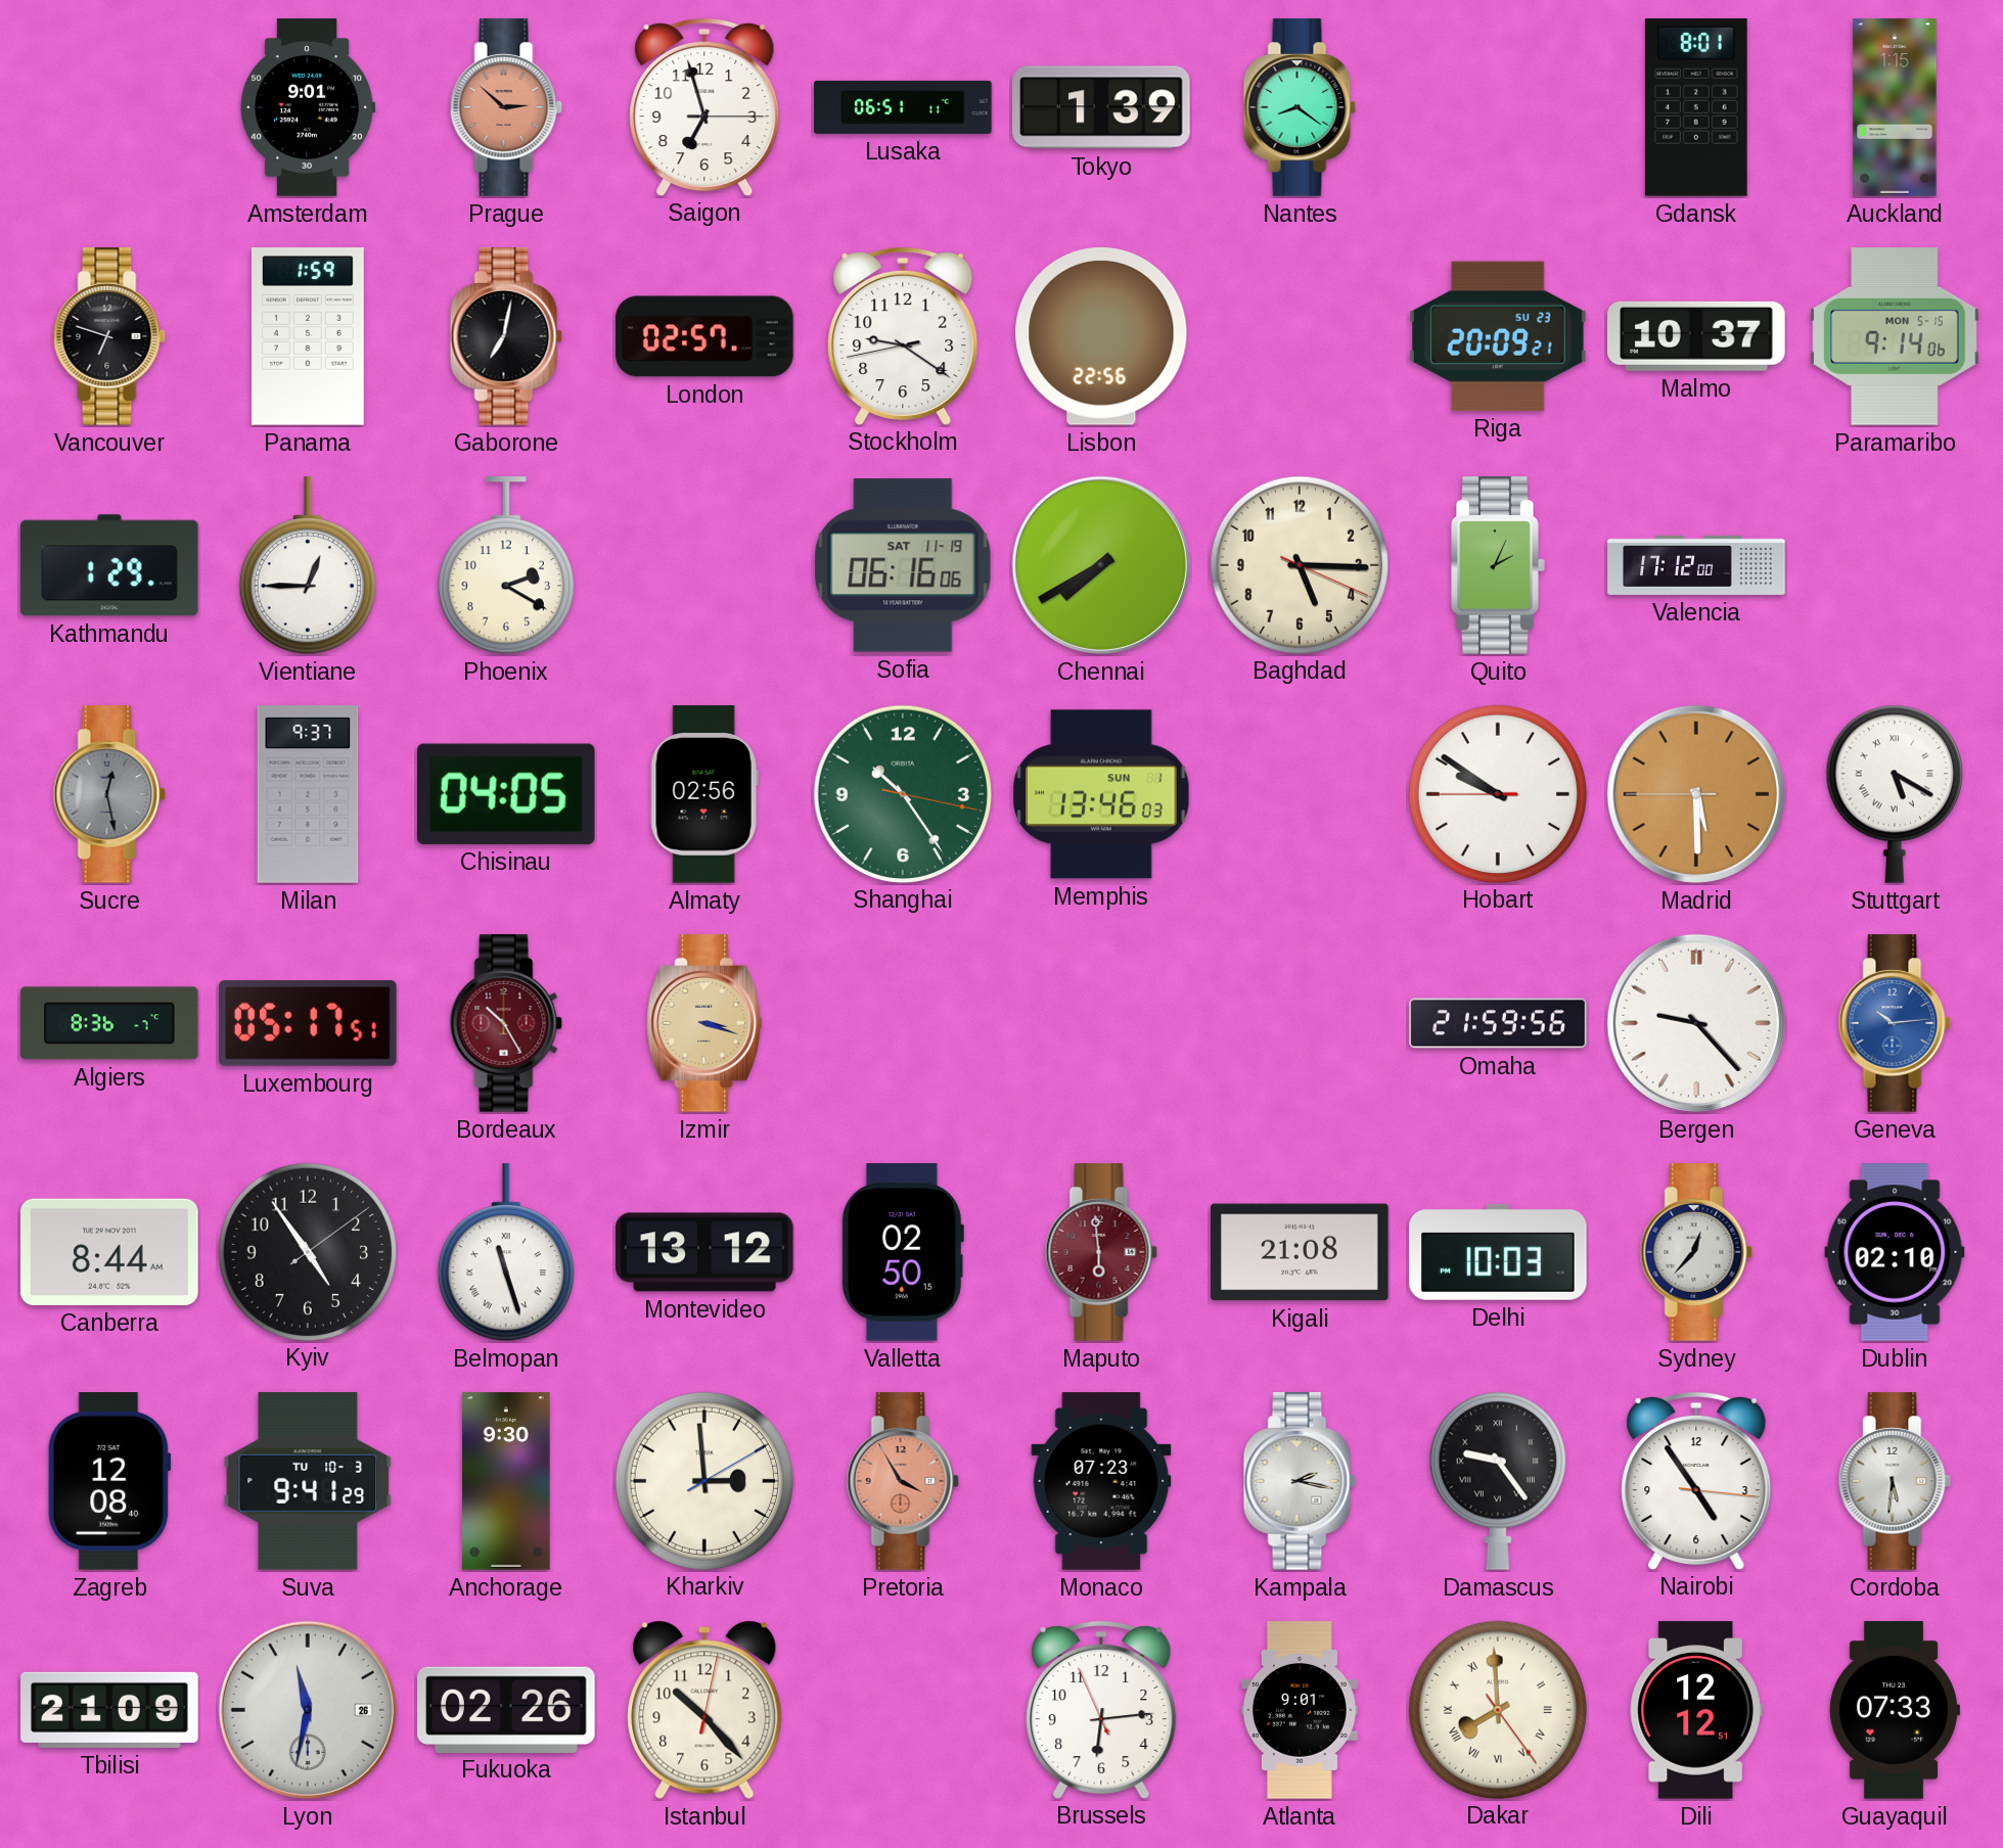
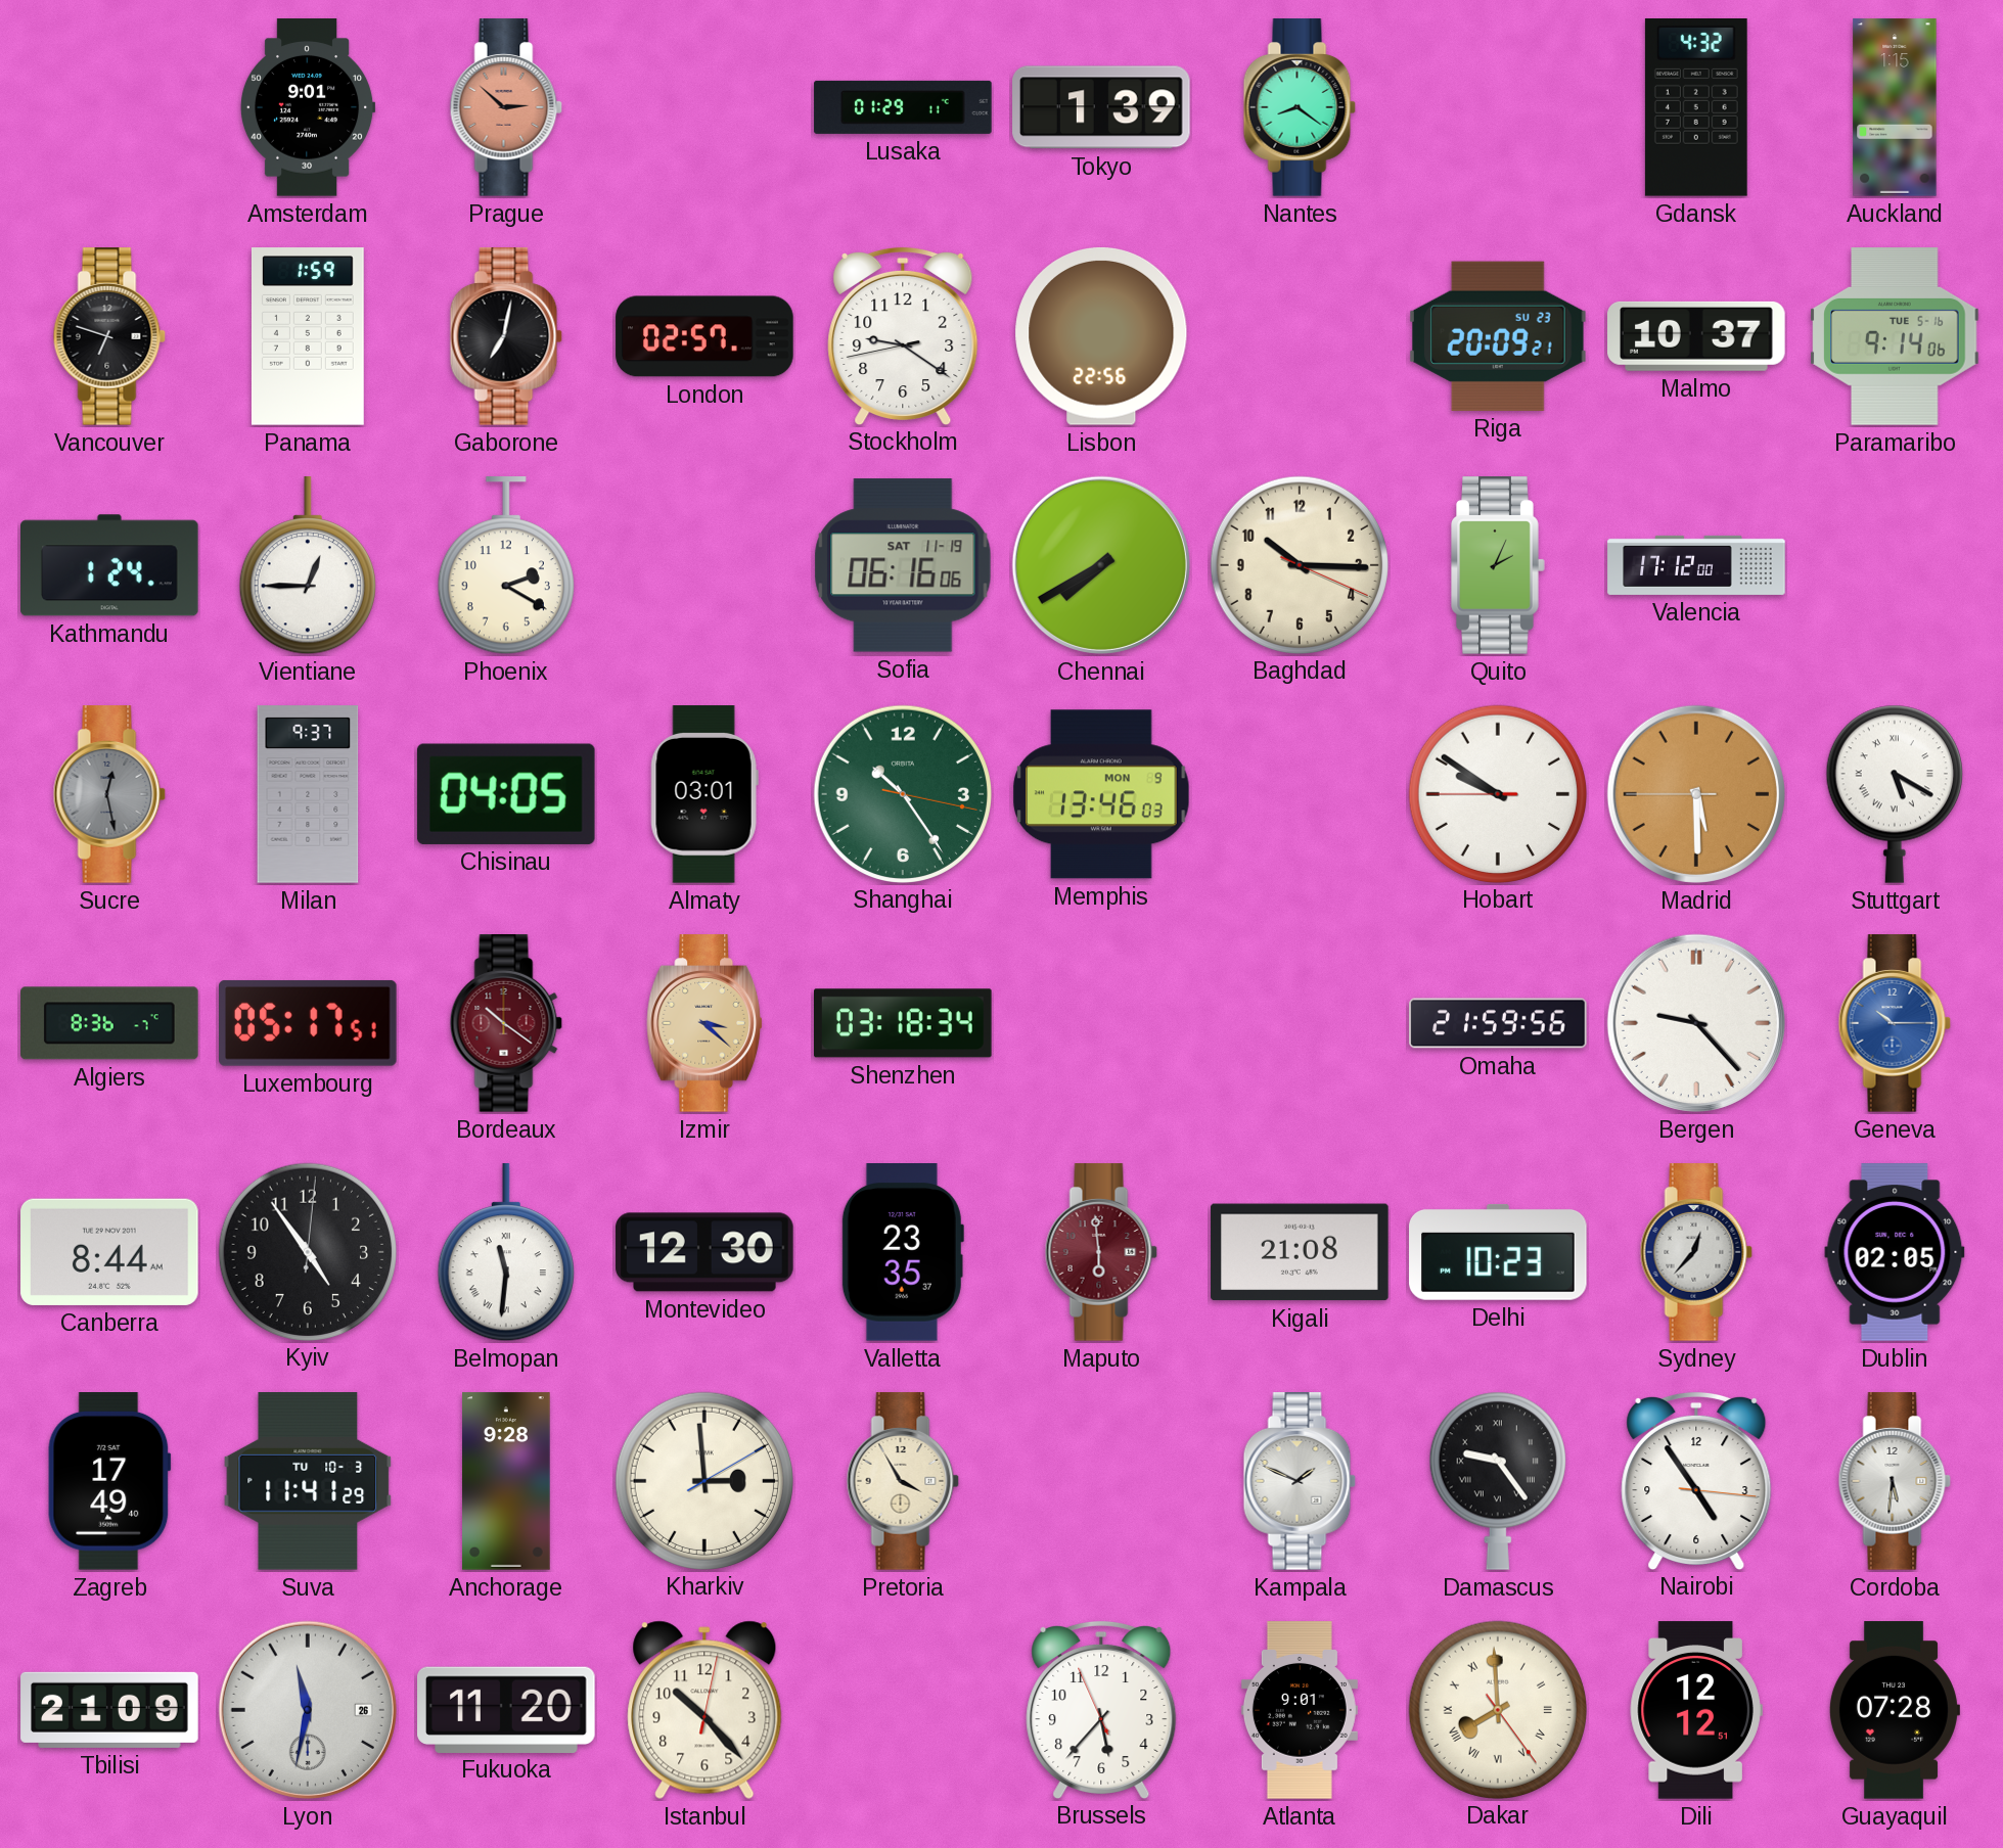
Saigon: 6:57 -> none (704, 106)
Lusaka: 06:51 -> 01:29 (903, 107)
Gdansk: 8:01 -> 4:32 (1696, 108)
Paramaribo date: MON 5-15 -> TUE 5-16 (1895, 336)
Kathmandu: 1:29 -> 1:24 (110, 565)
Baghdad: 5:15 -> 10:15 (1299, 564)
Almaty: 02:56 -> 03:01 (704, 794)
Memphis date: SUN 1 -> MON 9 (1101, 794)
Bordeaux: 10:25 -> 10:21 (506, 1023)
Izmir: 3:18 -> 3:22 (704, 1023)
Shenzhen: none -> 03:18 (903, 1023)
Geneva: 10:14 -> 10:15 (1895, 1023)
Kyiv: 4:54:09 -> 4:54:01 (307, 1251)
Belmopan: 11:27 -> 11:31 (506, 1253)
Montevideo: 13:12 -> 12:30 (704, 1252)
Valletta: 02:50 -> 23:35 (903, 1253)
Delhi: 10:03 -> 10:23 (1498, 1252)
Dublin: 02:10 -> 02:05 (1895, 1252)
Zagreb: 12:08 -> 17:49 (109, 1482)
Suva: 9:41 -> 11:41 (308, 1482)
Anchorage: 9:30 -> 9:28 (506, 1481)
Pretoria dial: salmon -> cream (903, 1481)
Monaco: 07:23 -> none (1101, 1481)
Kampala: 2:17 -> 1:49 (1300, 1481)
Fukuoka: 02:26 -> 11:20 (506, 1709)
Brussels: 6:13 -> 5:36 (1101, 1709)
Guayaquil: 07:33 -> 07:28 (1894, 1710)
